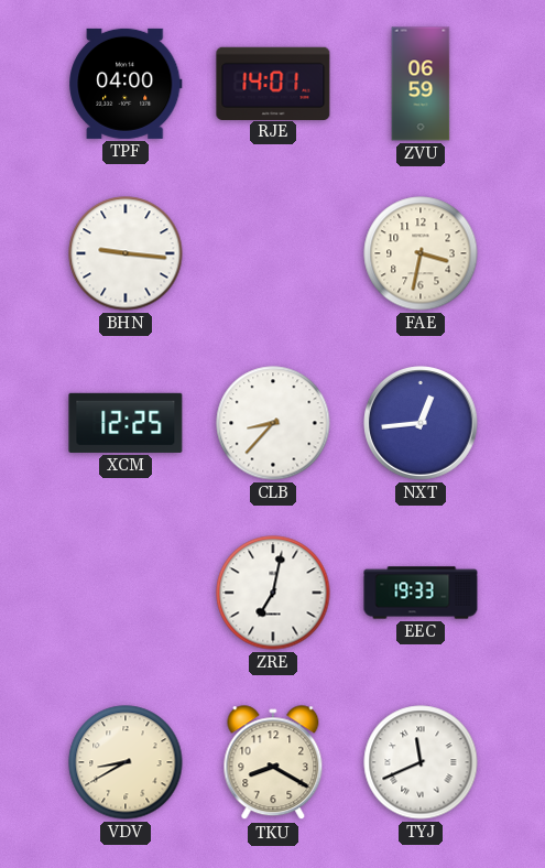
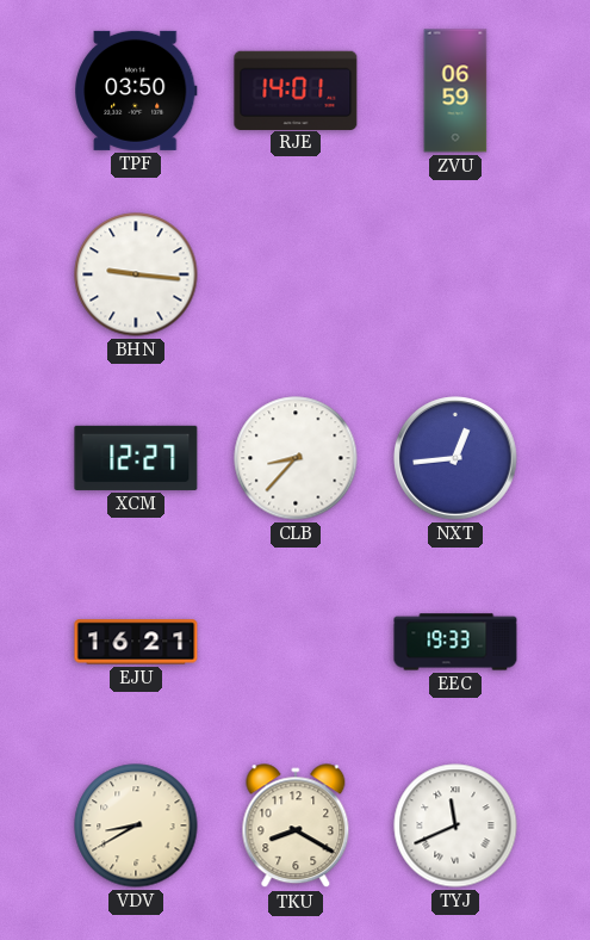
TPF: 04:00 -> 03:50 (136, 91)
FAE: 3:32 -> none (421, 253)
XCM: 12:25 -> 12:27 (136, 458)
EJU: none -> 16:21 (136, 642)
ZRE: 7:02 -> none (273, 593)
